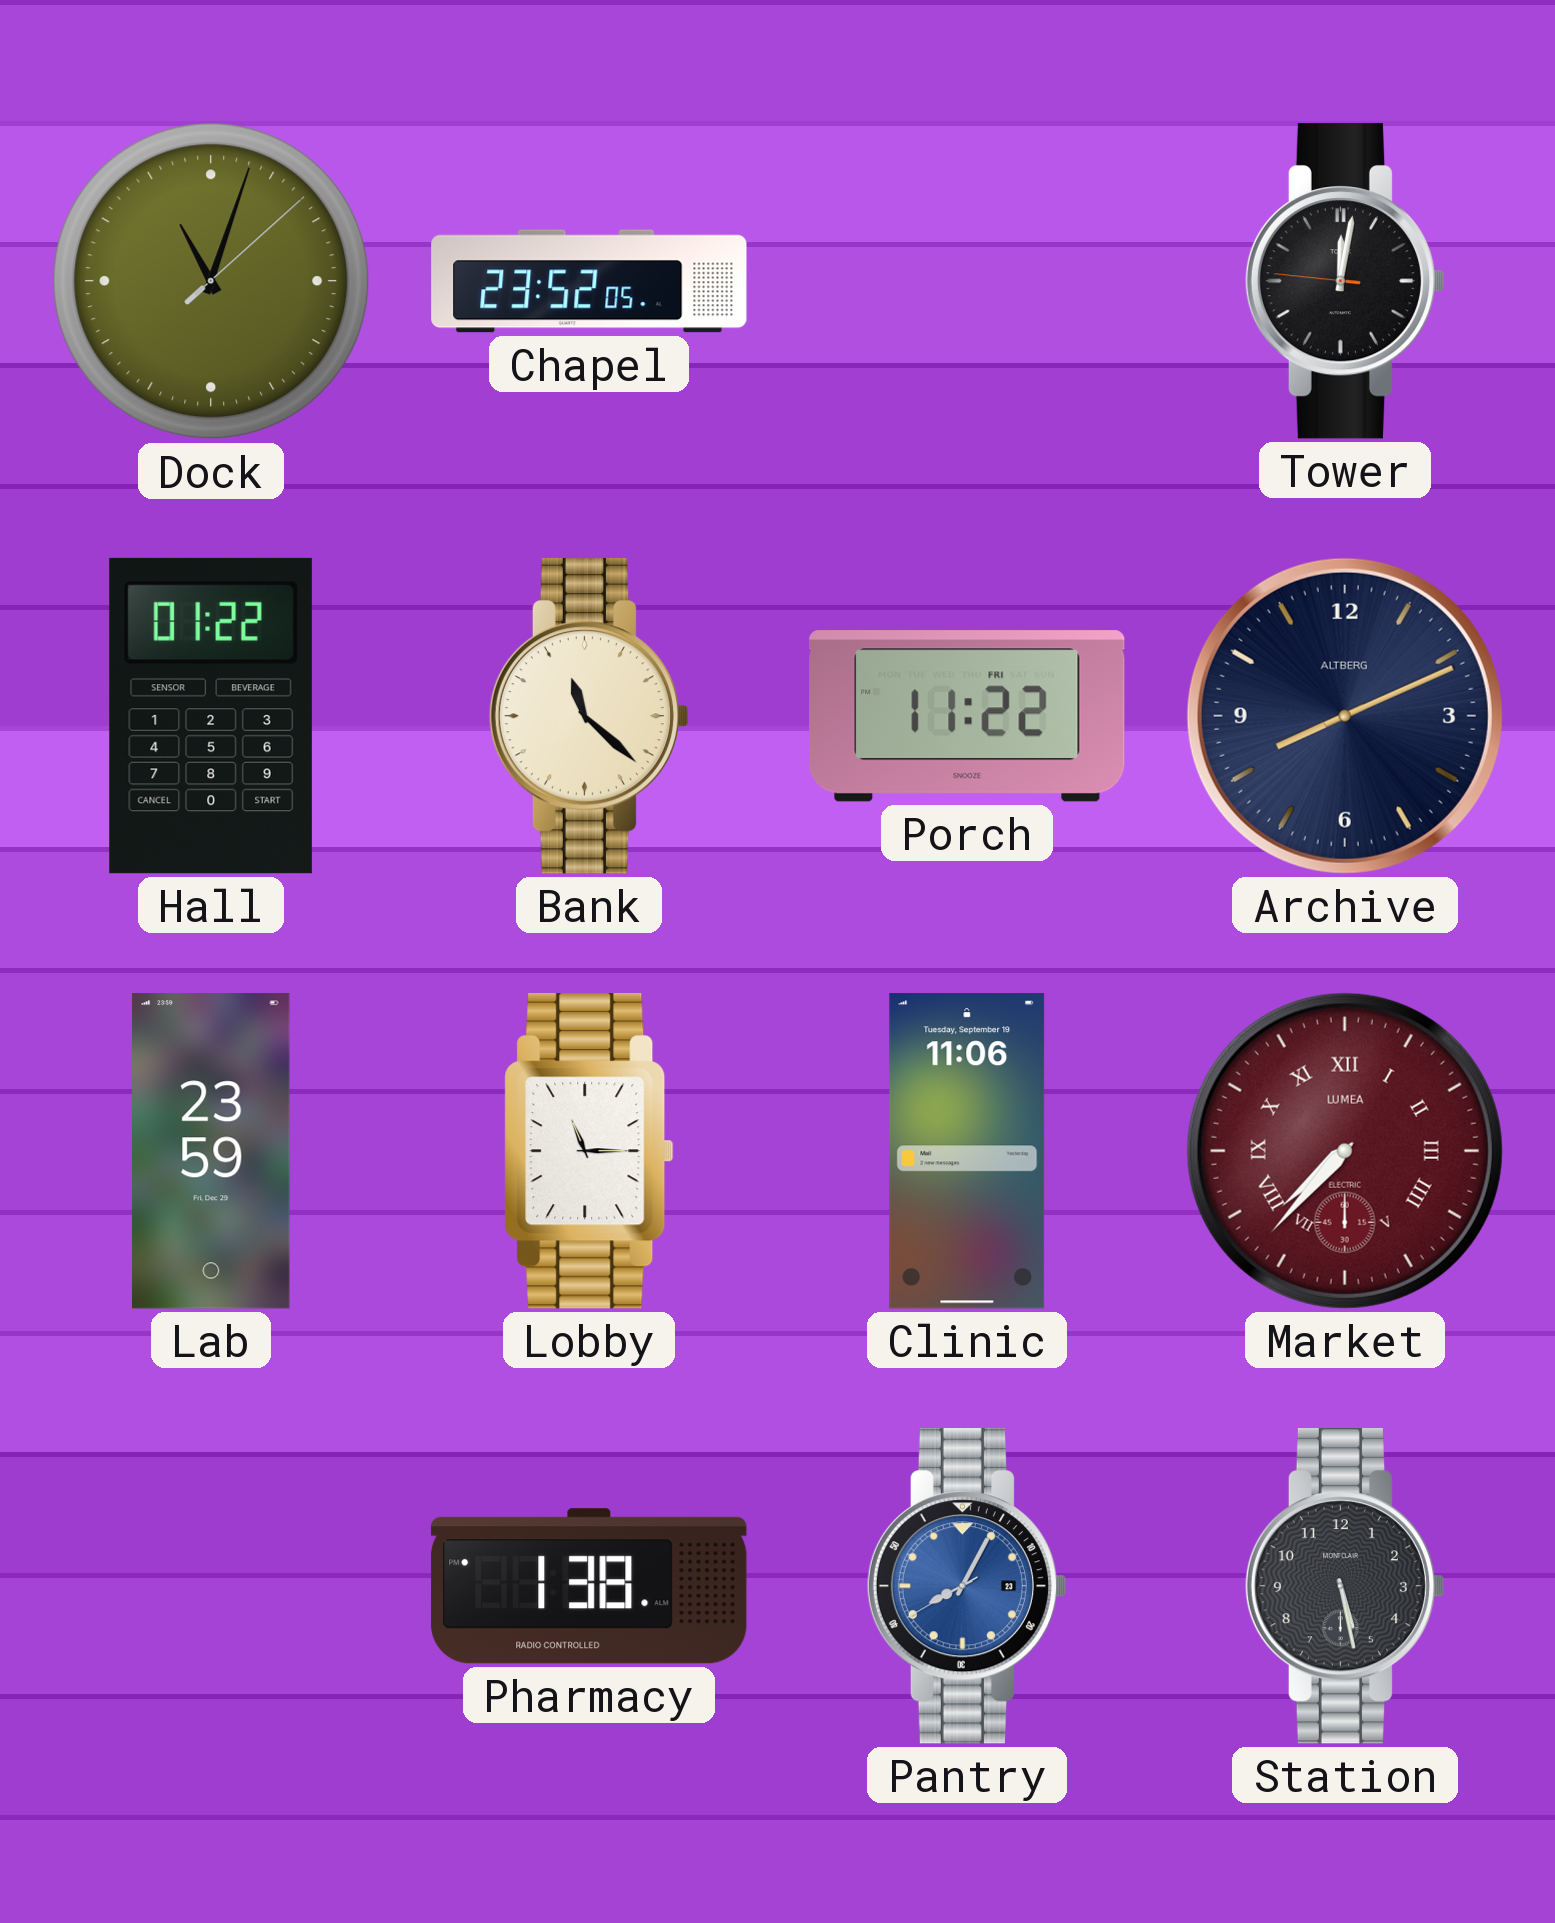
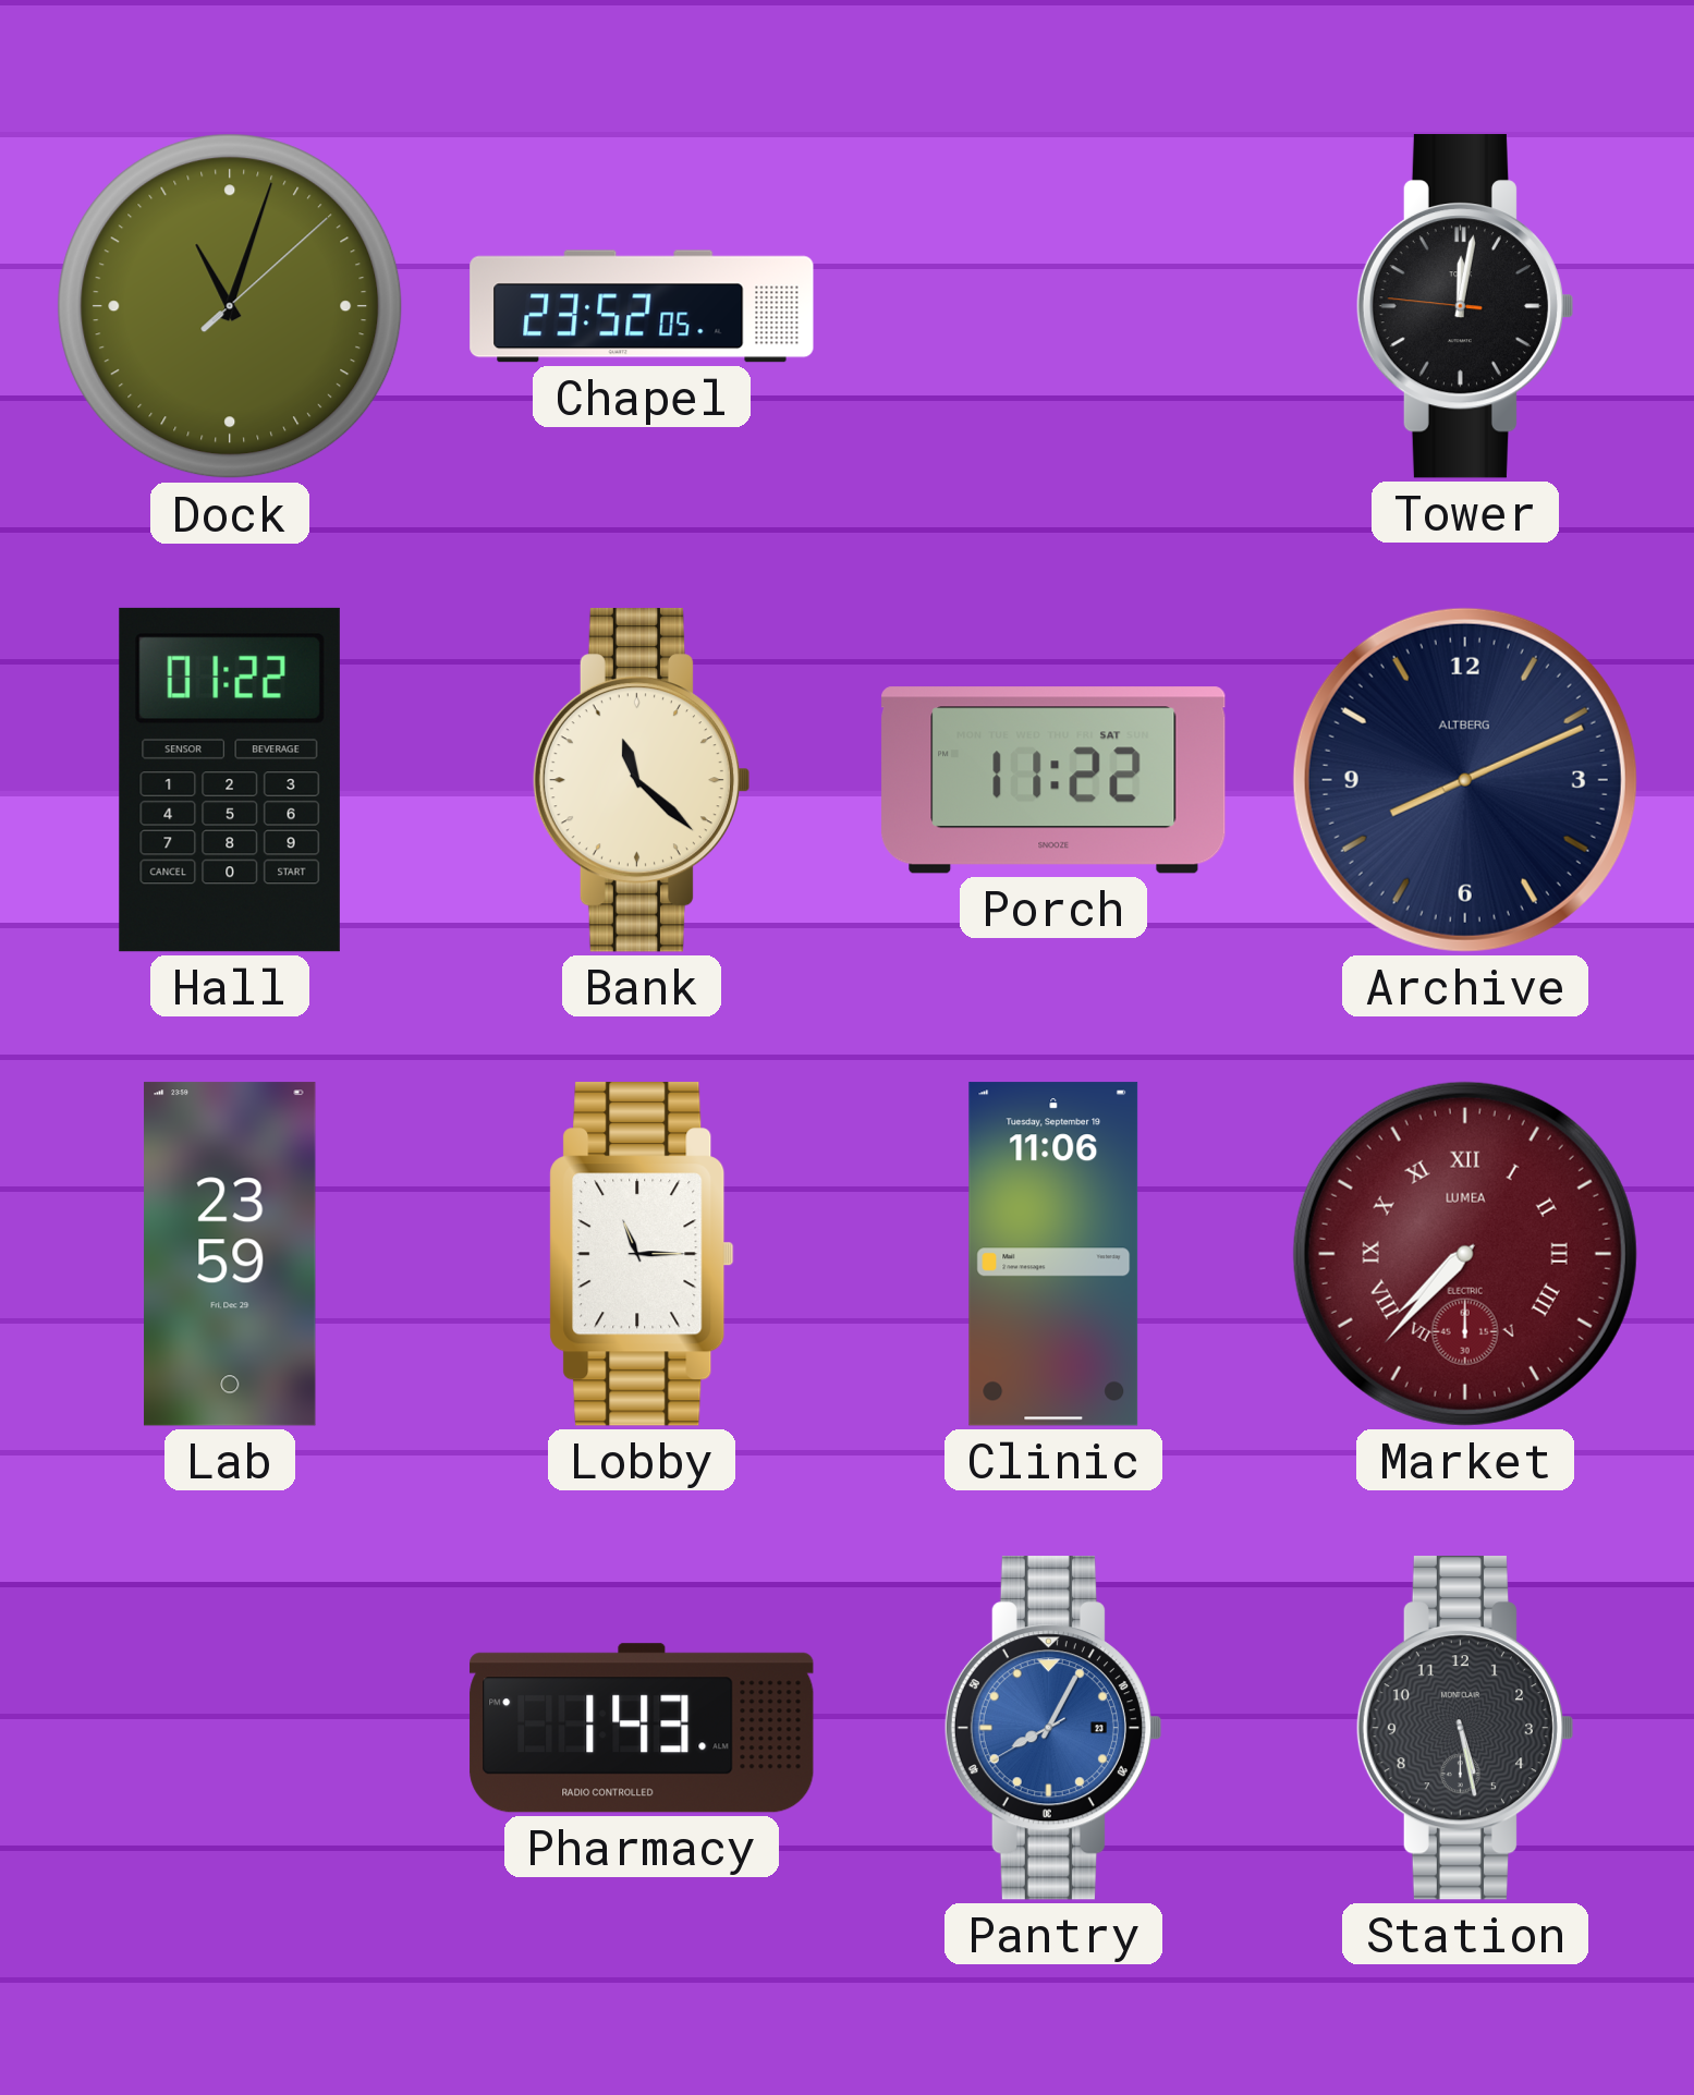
Porch date: FRI -> SAT (1053, 780)
Pharmacy: 1:38 -> 1:43 (642, 1728)
